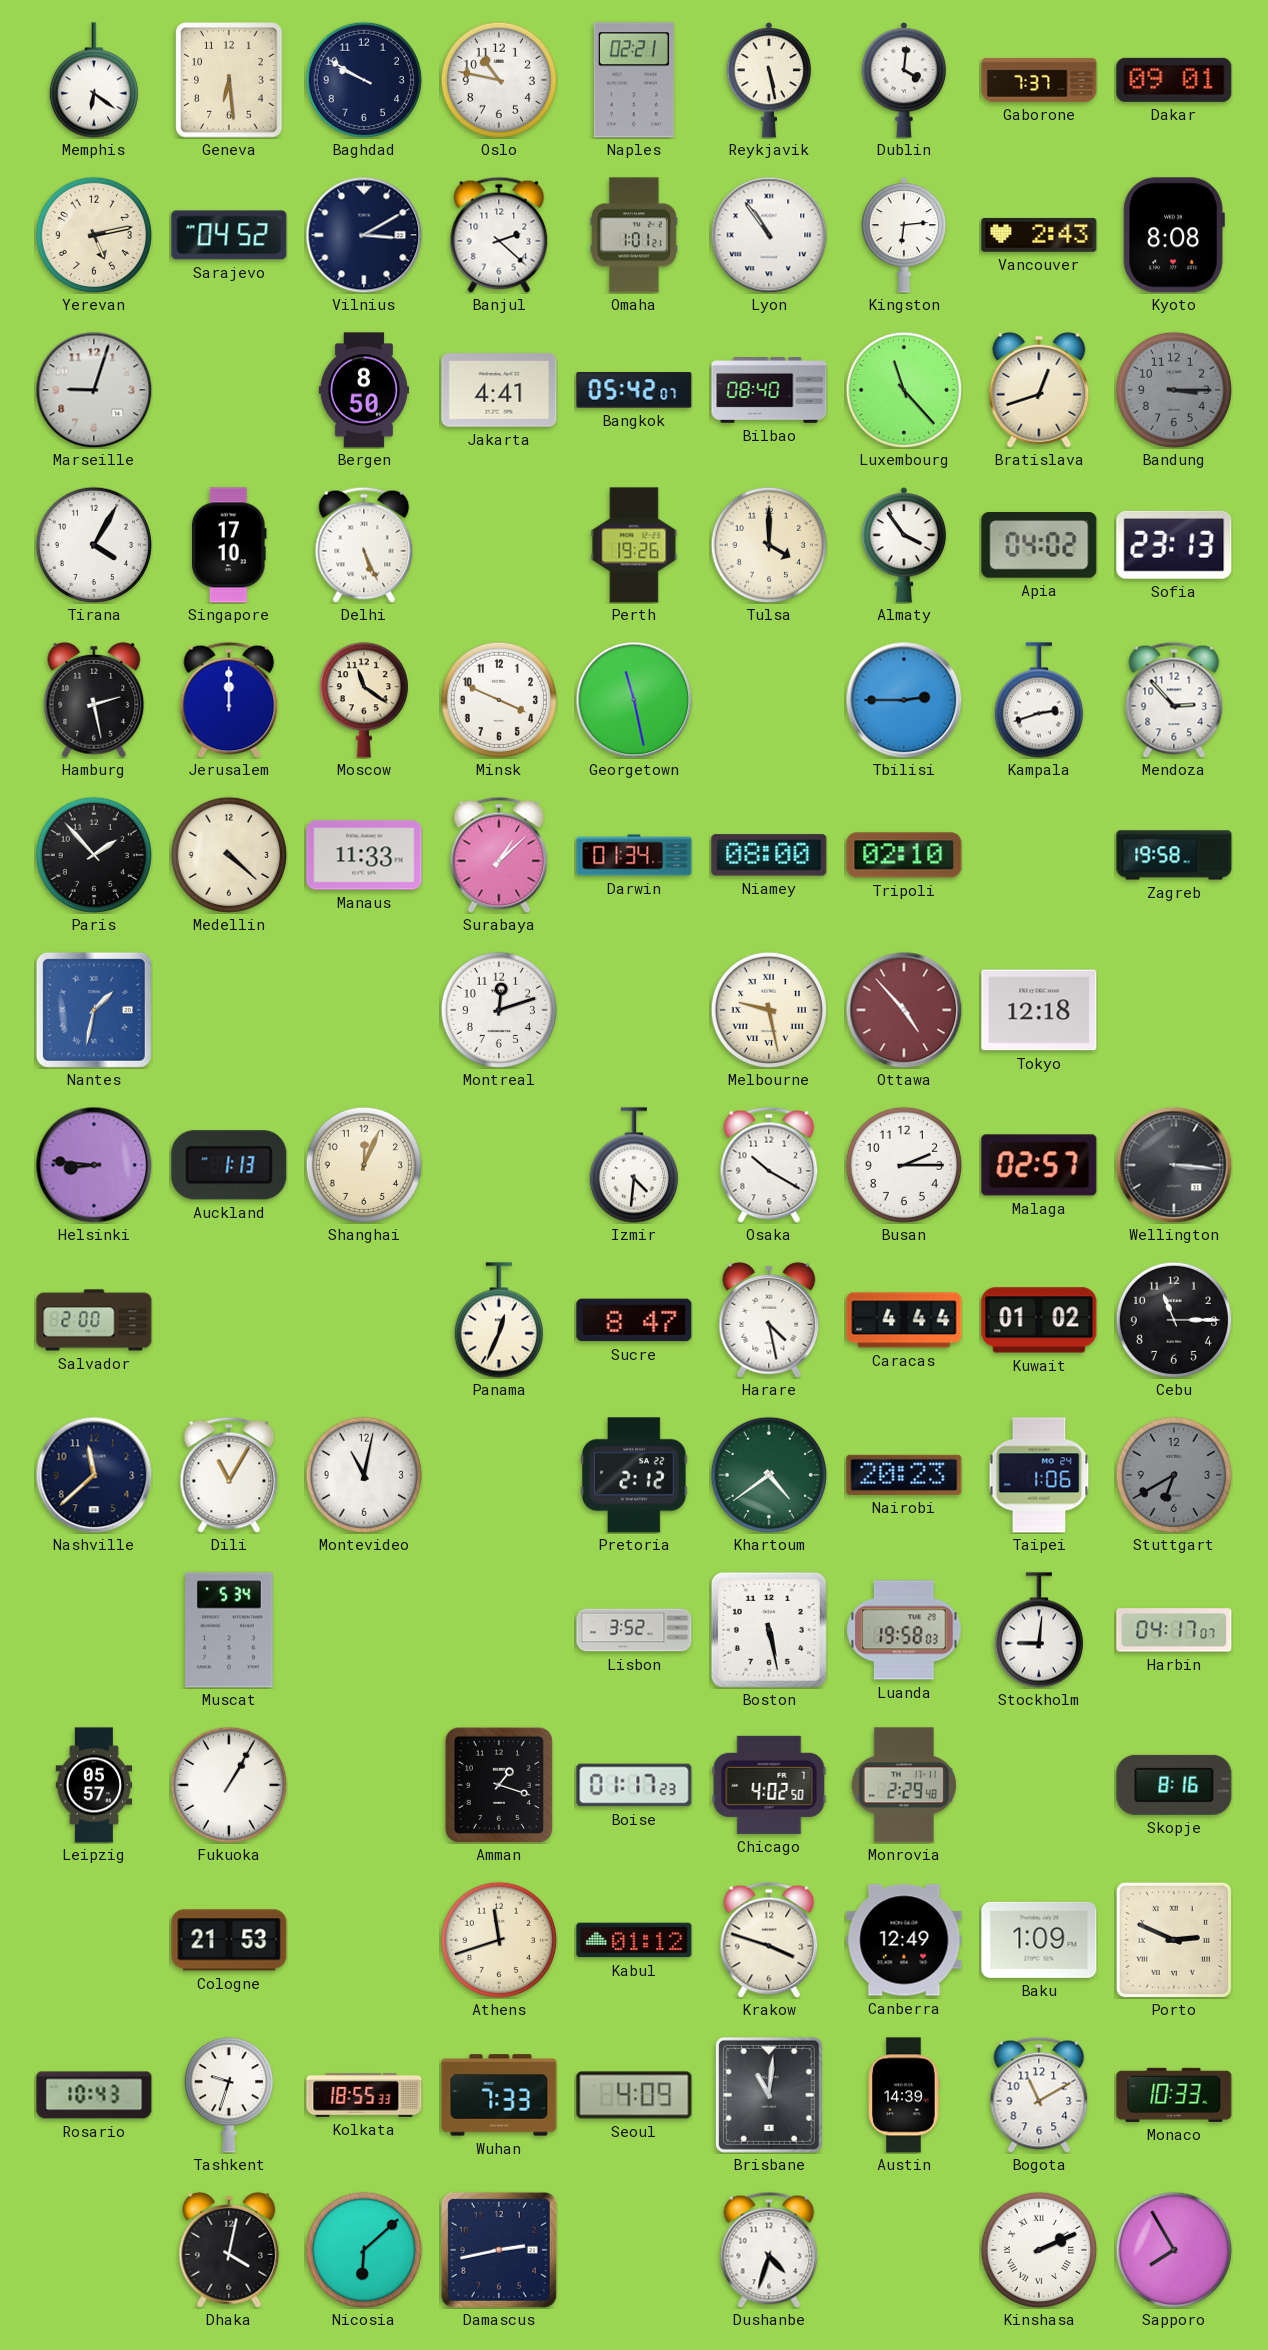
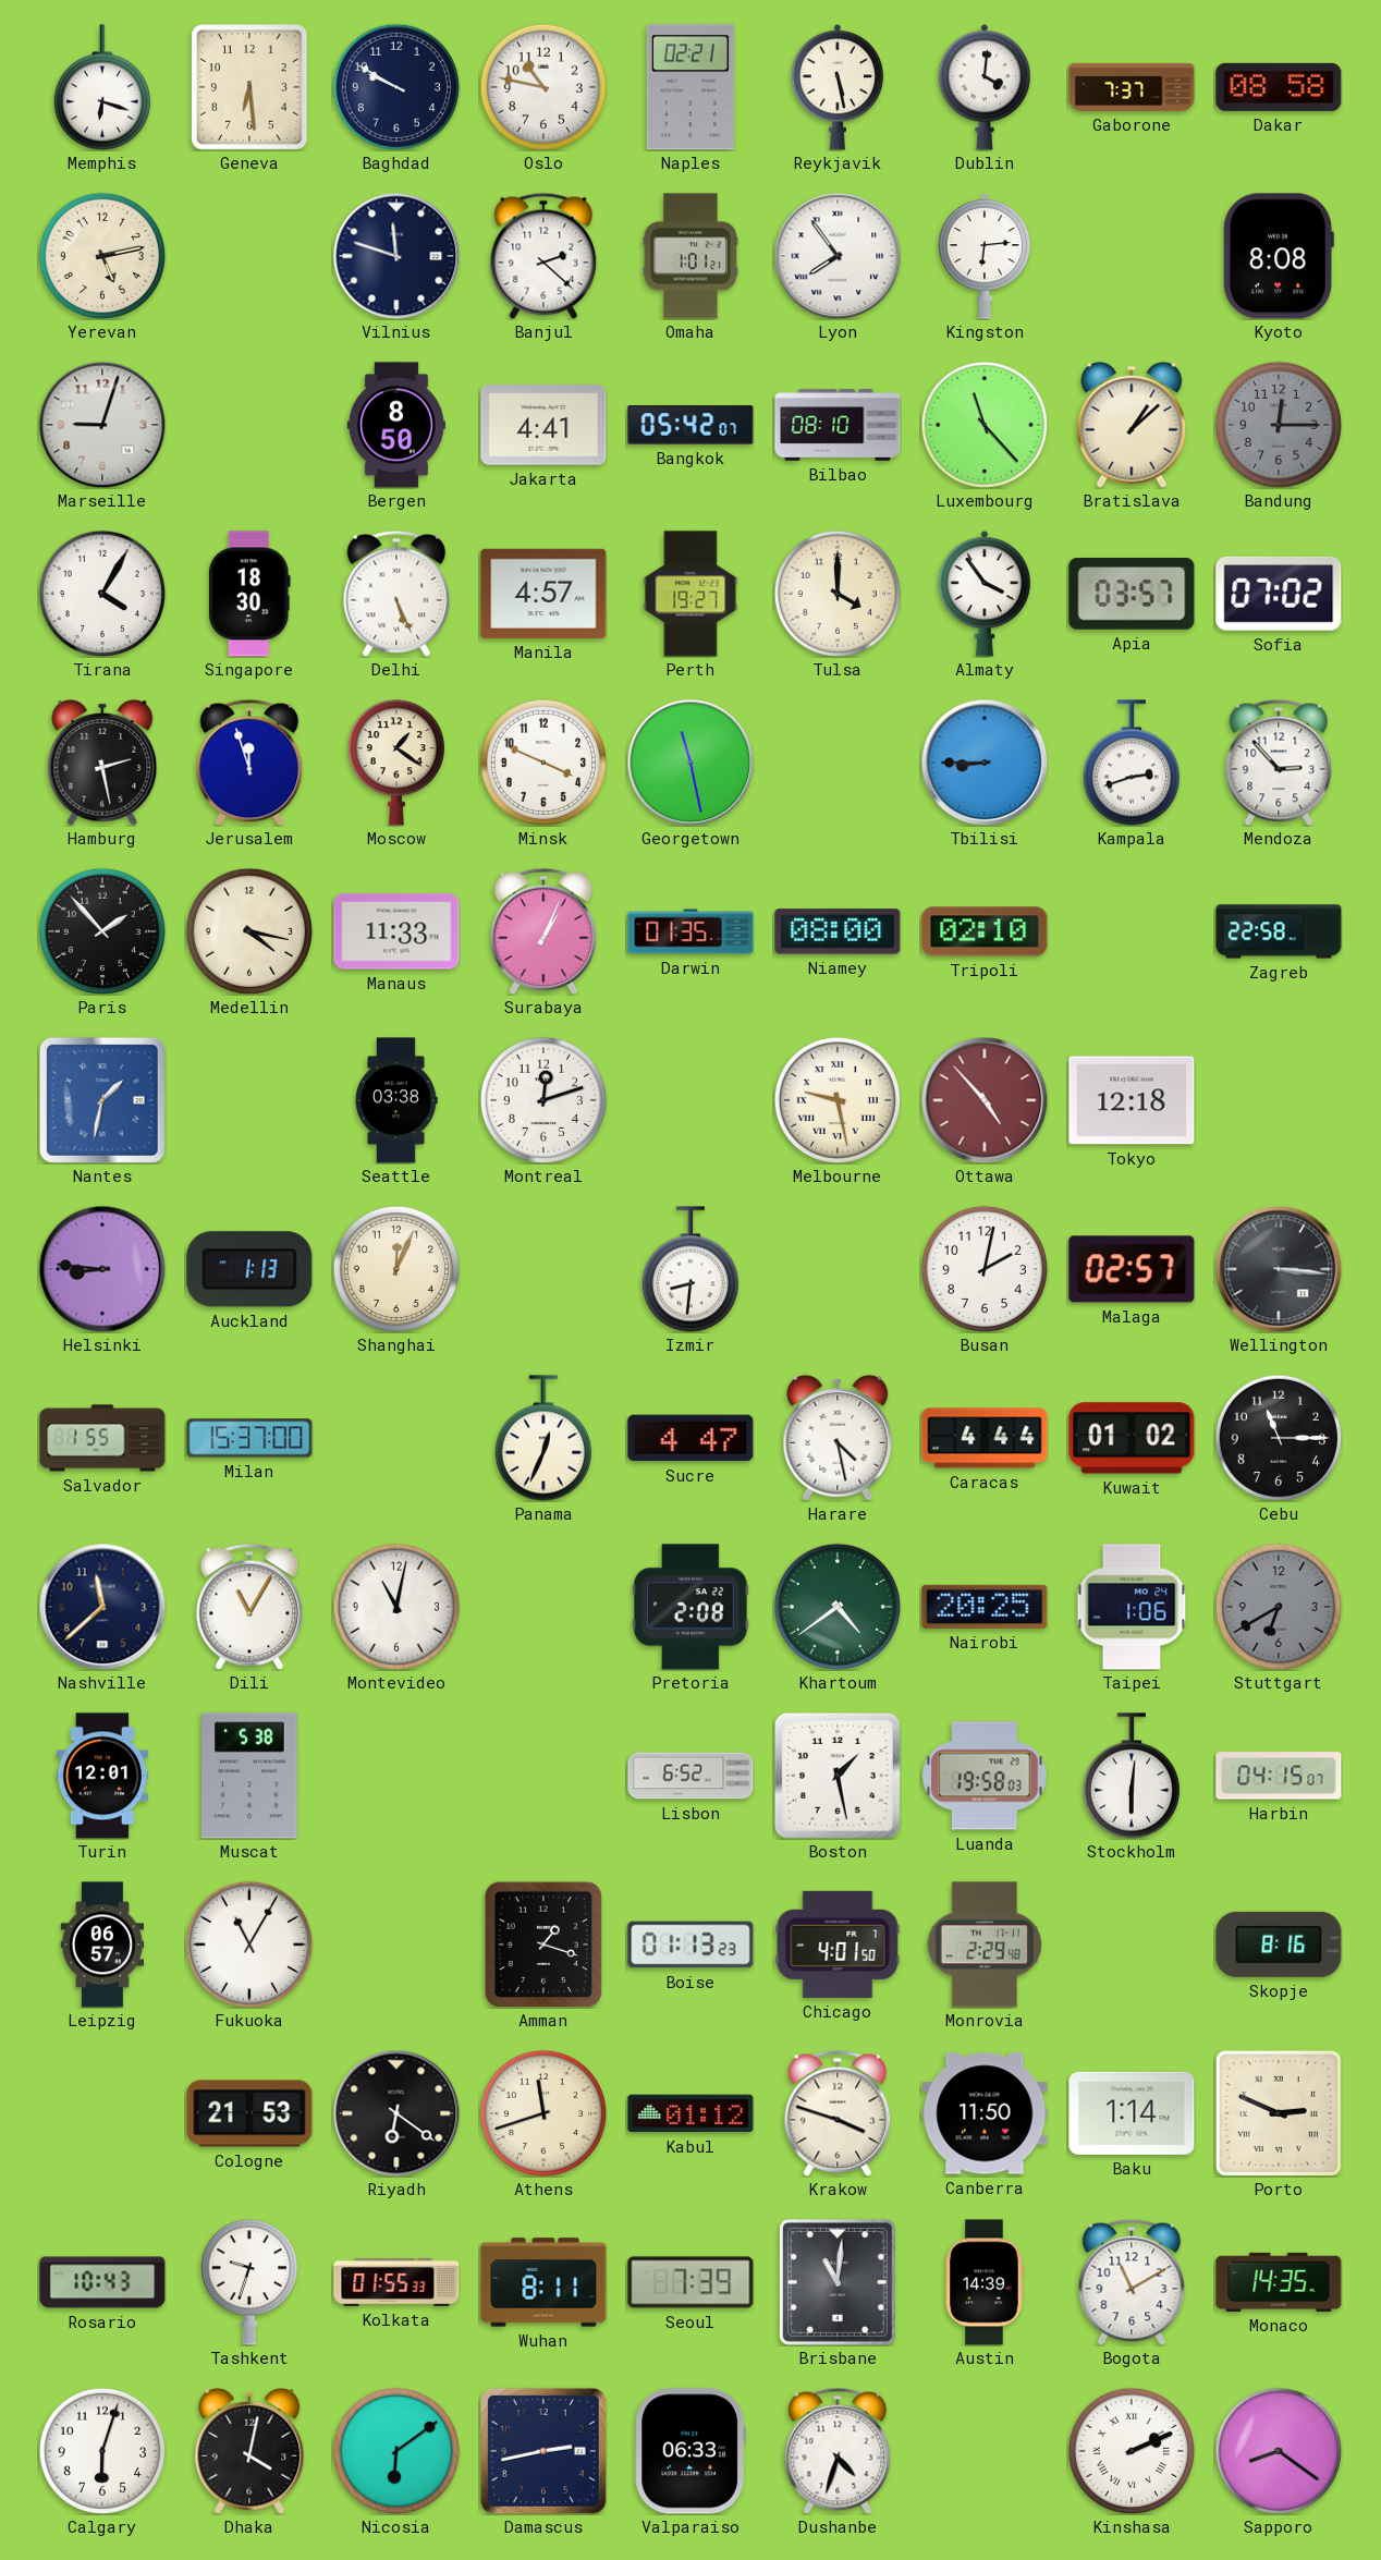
Memphis: 6:21 -> 6:18 (102, 87)
Dakar: 09:01 -> 08:58 (1279, 87)
Sarajevo: 04:52 -> none (229, 235)
Vilnius: 3:10 -> 11:48 (396, 256)
Lyon: 10:54 -> 7:54 (838, 256)
Vancouver: 2:43 -> none (1039, 235)
Bilbao: 08:40 -> 08:10 (838, 425)
Bratislava: 12:42 -> 1:08 (1132, 425)
Bandung: 3:15 -> 12:15 (1279, 425)
Singapore: 17:10 -> 18:30 (250, 594)
Manila: none -> 4:57 (543, 594)
Perth: 19:26 -> 19:27 (690, 594)
Apia: 04:02 -> 03:57 (1132, 594)
Sofia: 23:13 -> 07:02 (1279, 594)
Jerusalem: 12:00 -> 11:57 (249, 763)
Moscow: 11:21 -> 1:21 (396, 763)
Tbilisi: 2:45 -> 8:45 (985, 763)
Medellin: 4:22 -> 4:17 (249, 931)
Surabaya: 1:08 -> 1:04 (543, 931)
Darwin: 01:34 -> 01:35 (690, 931)
Zagreb: 19:58 -> 22:58 (1279, 931)
Seattle: none -> 03:38 (396, 1100)
Izmir: 4:31 -> 8:31 (690, 1269)
Osaka: 10:20 -> none (769, 1165)
Busan: 2:15 -> 2:02 (985, 1269)
Salvador: 2:00 -> 1:55 (102, 1438)
Milan: none -> 15:37 (249, 1438)
Sucre: 8:47 -> 4:47 (690, 1438)
Pretoria: 2:12 -> 2:08 (690, 1607)
Nairobi: 20:23 -> 20:25 (985, 1607)
Turin: none -> 12:01 (102, 1776)
Muscat: 5:34 -> 5:38 (249, 1776)
Lisbon: 3:52 -> 6:52 (690, 1776)
Boston: 5:28 -> 1:28 (838, 1776)
Stockholm: 9:01 -> 6:01 (1132, 1776)
Harbin: 04:17 -> 04:15 (1279, 1776)
Leipzig: 05:57 -> 06:57 (102, 1945)
Fukuoka: 1:05 -> 11:05 (249, 1945)
Boise: 01:17 -> 01:13 (690, 1945)
Chicago: 4:02 -> 4:01 (838, 1945)
Riyadh: none -> 6:21 (396, 2113)
Canberra: 12:49 -> 11:50 (985, 2113)
Baku: 1:09 -> 1:14 (1132, 2113)
Kolkata: 18:55 -> 01:55 (396, 2282)
Wuhan: 7:33 -> 8:11 (543, 2282)
Seoul: 4:09 -> 7:39 (690, 2282)
Monaco: 10:33 -> 14:35 (1279, 2282)
Calgary: none -> 6:03 (102, 2451)
Nicosia: 6:08 -> 6:09 (396, 2451)
Valparaiso: none -> 06:33 (690, 2451)
Sapporo: 7:55 -> 8:21 (1279, 2451)
